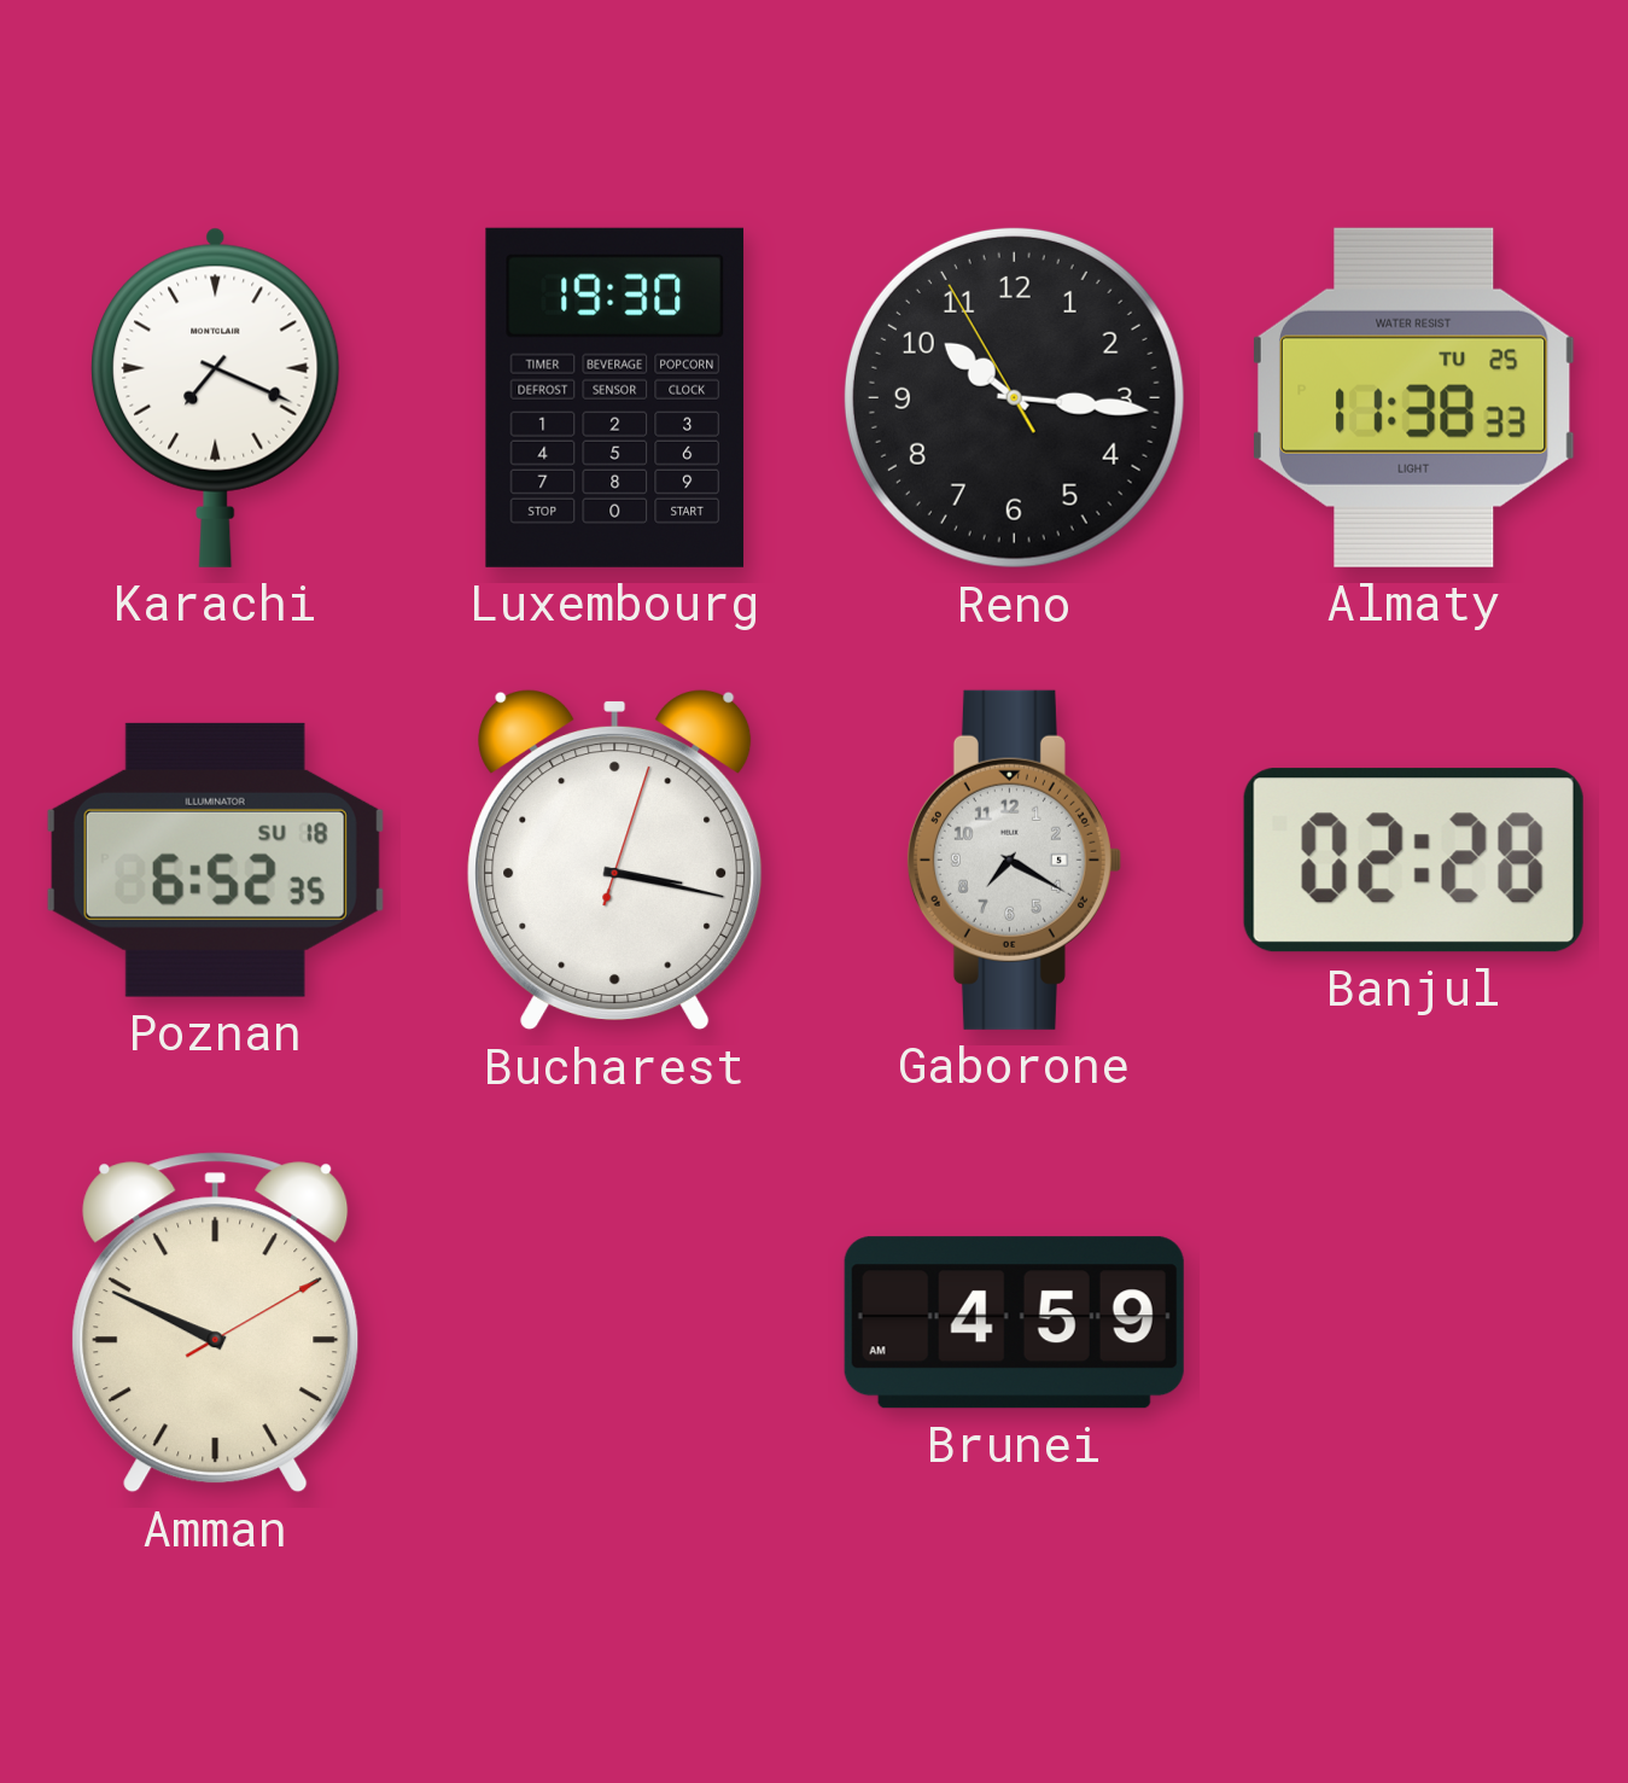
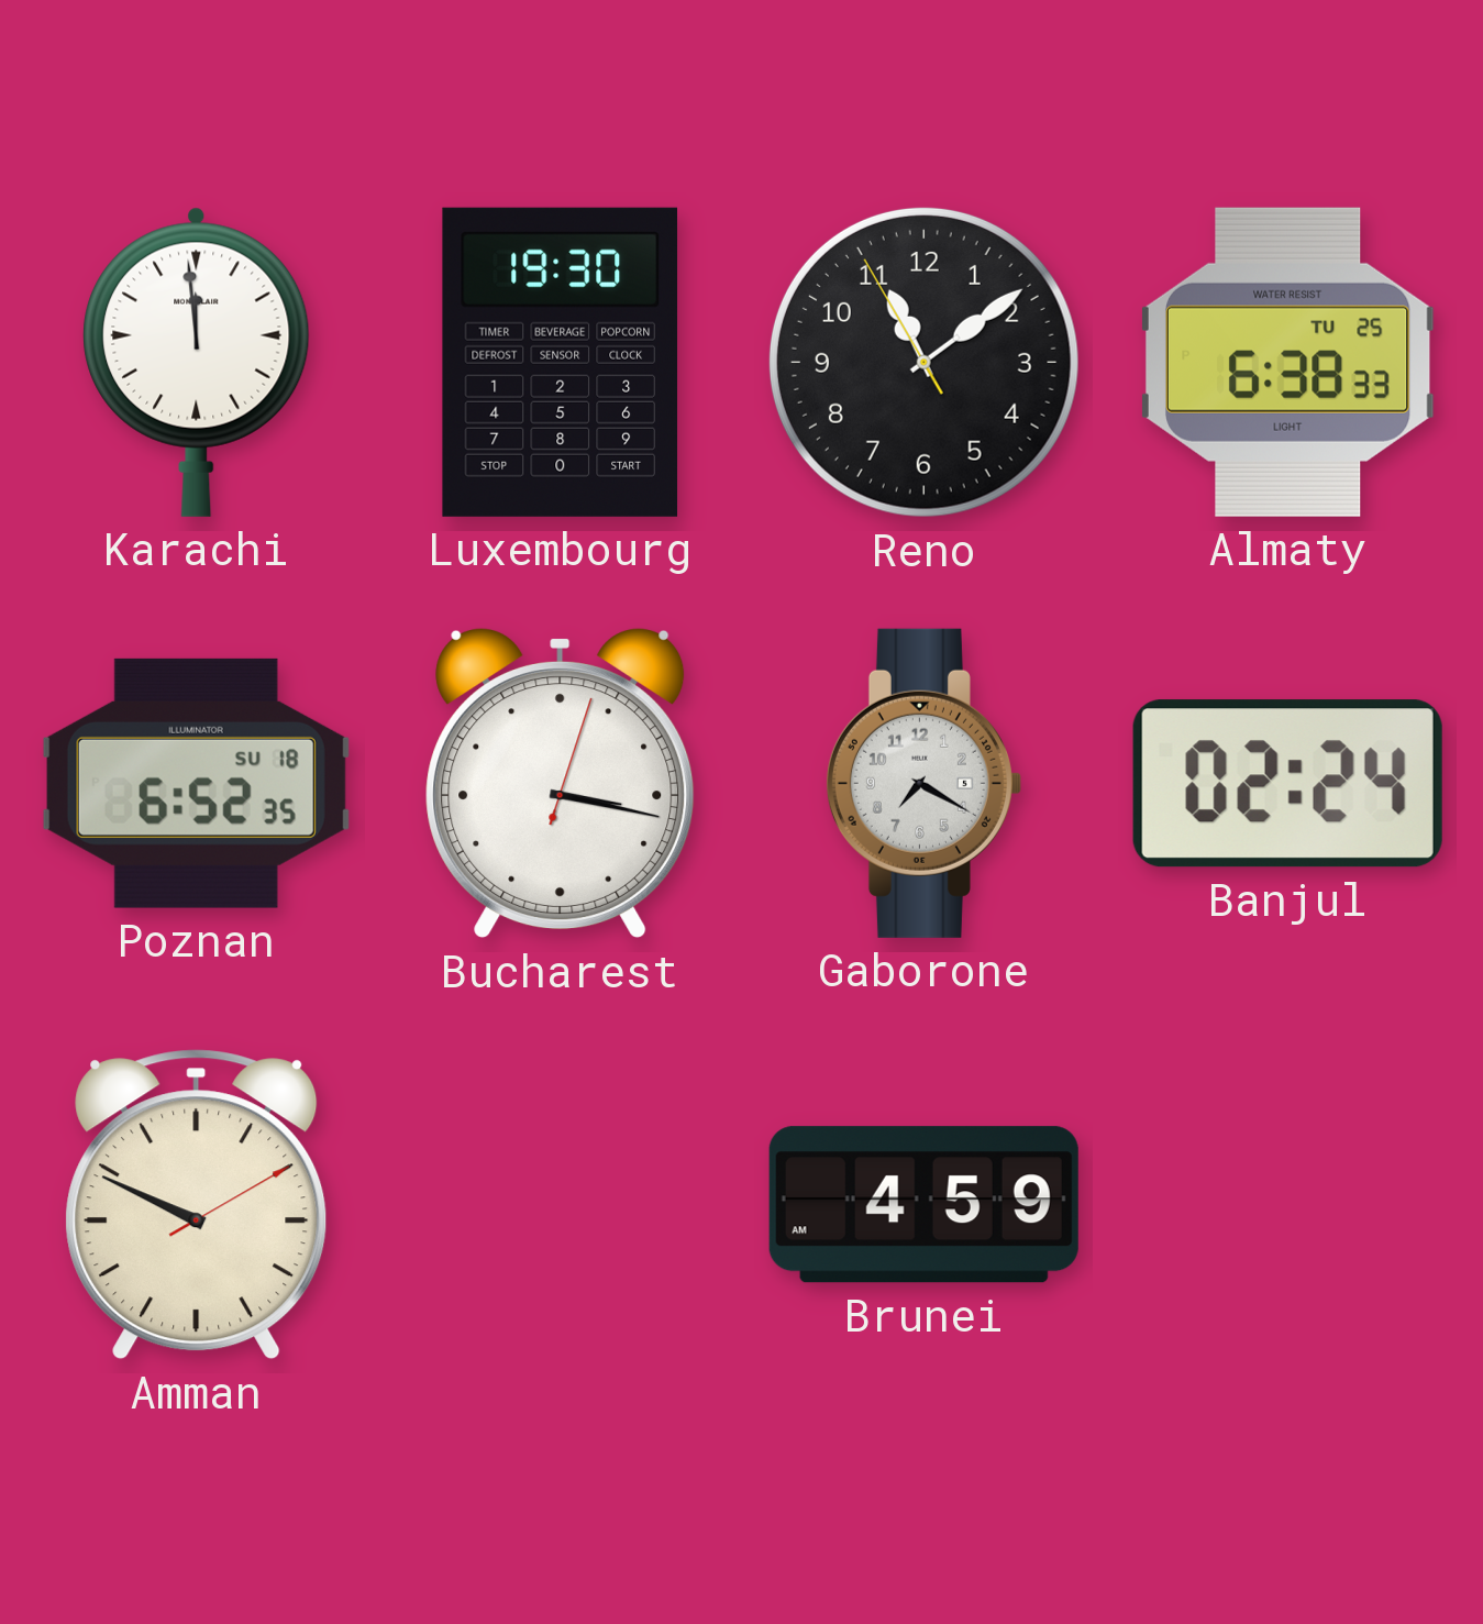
Karachi: 7:19 -> 11:59 (197, 362)
Reno: 10:15 -> 11:08 (923, 362)
Almaty: 11:38 -> 6:38 (1287, 362)
Banjul: 02:28 -> 02:24 (1287, 784)
